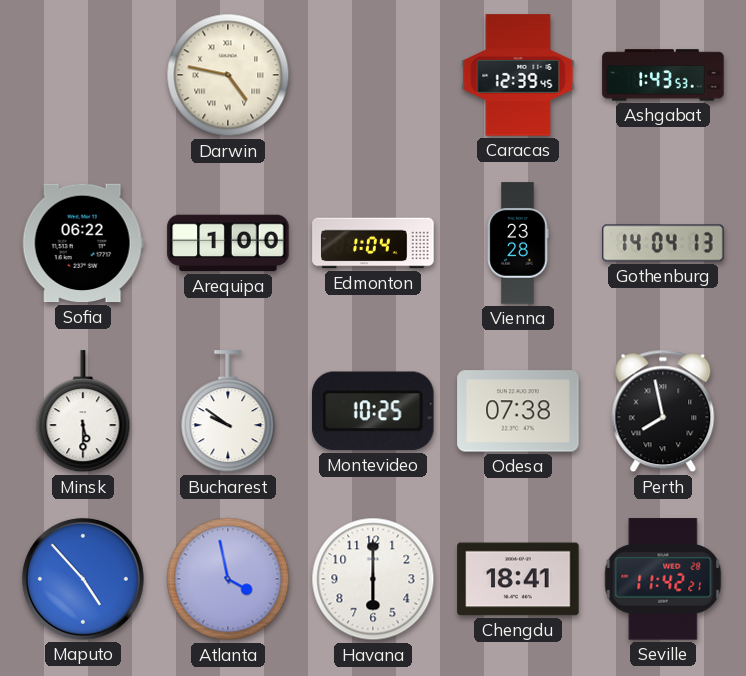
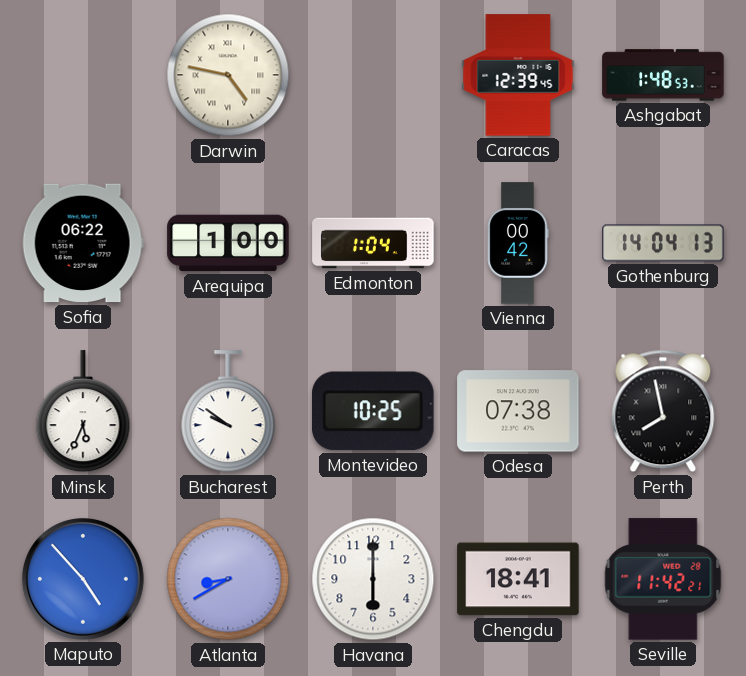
Ashgabat: 1:43 -> 1:48 (663, 75)
Vienna: 23:28 -> 00:42 (518, 243)
Minsk: 5:30 -> 5:34 (83, 412)
Atlanta: 3:58 -> 8:40 (228, 579)
